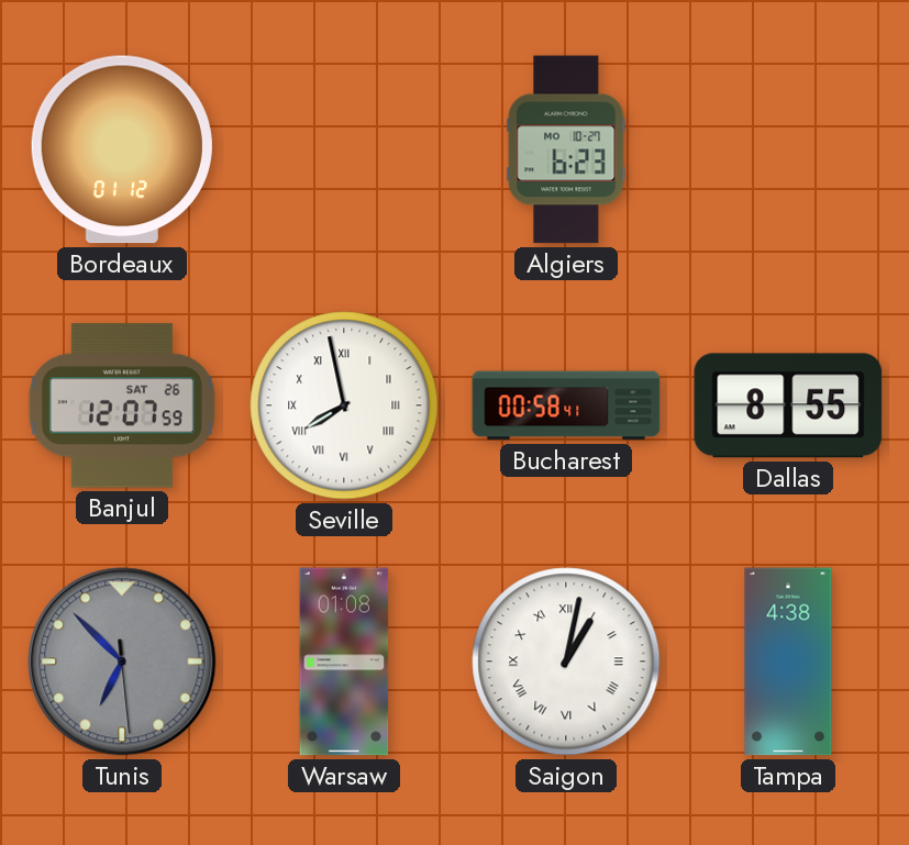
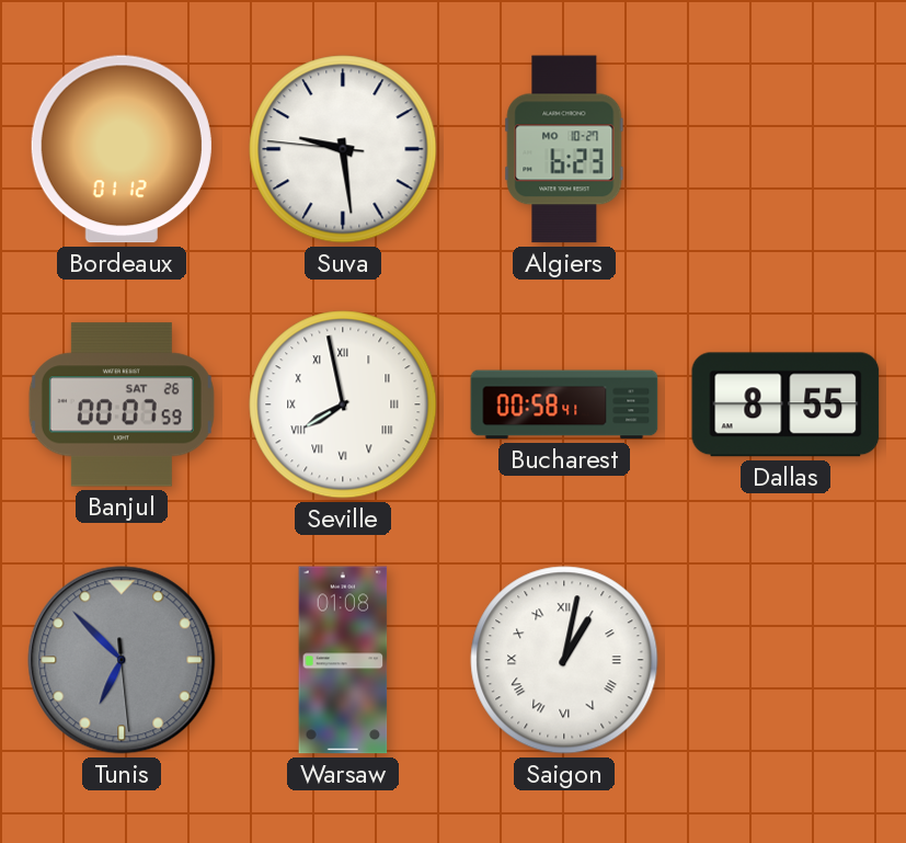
Suva: none -> 9:28 (343, 149)
Banjul: 12:07 -> 00:07 (122, 405)
Tampa: 4:38 -> none (788, 661)
